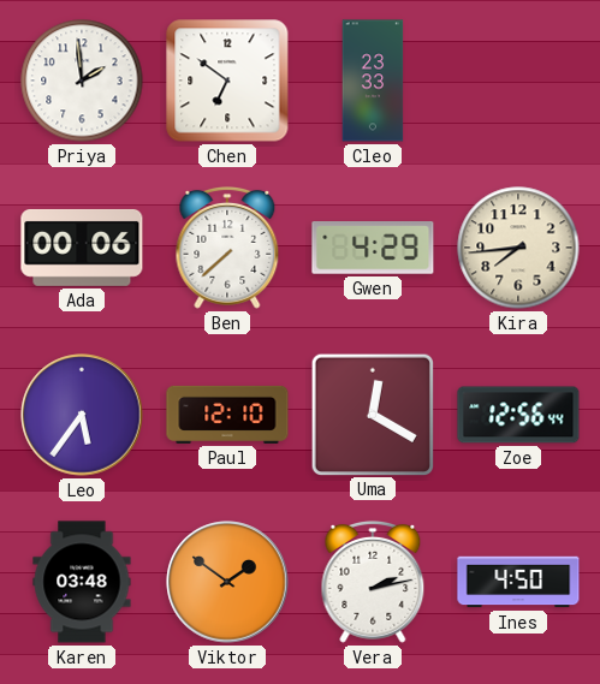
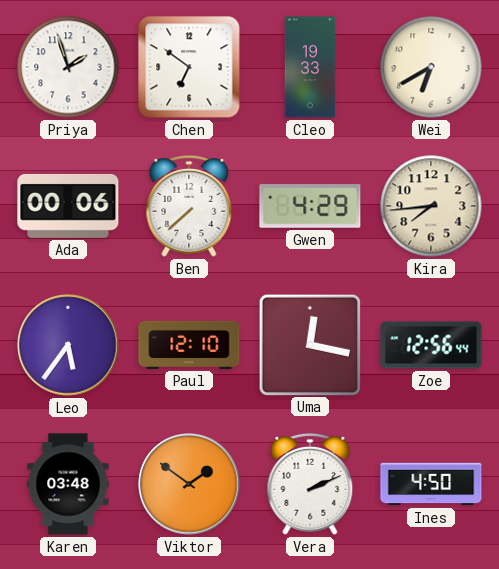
Priya: 1:59 -> 1:57 (68, 67)
Cleo: 23:33 -> 19:33 (310, 67)
Wei: none -> 6:40 (431, 67)
Uma: 12:20 -> 12:17 (309, 344)
Vera: 2:13 -> 2:11 (310, 484)
